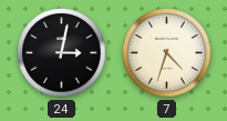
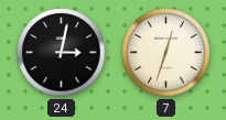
7: 4:33 -> 12:33 (166, 53)
